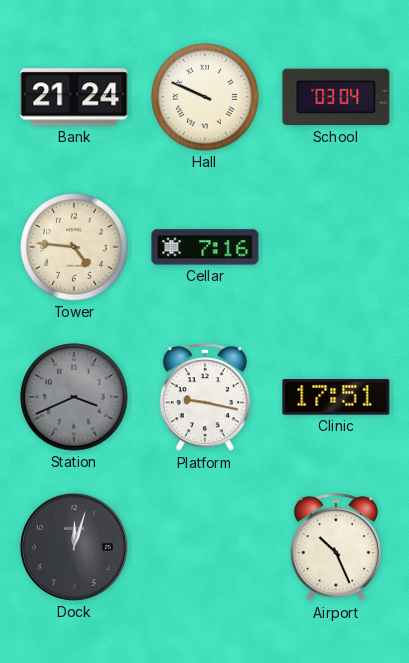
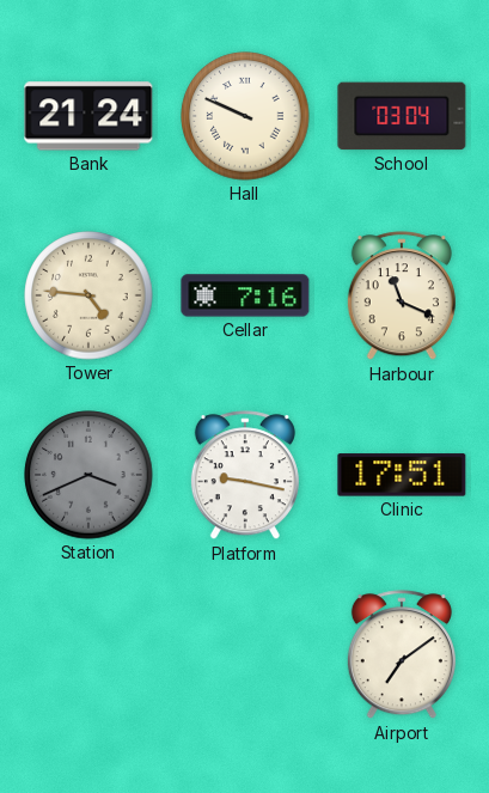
Harbour: none -> 11:19 (402, 297)
Dock: 12:03 -> none (74, 547)
Airport: 10:26 -> 7:09 (402, 655)
